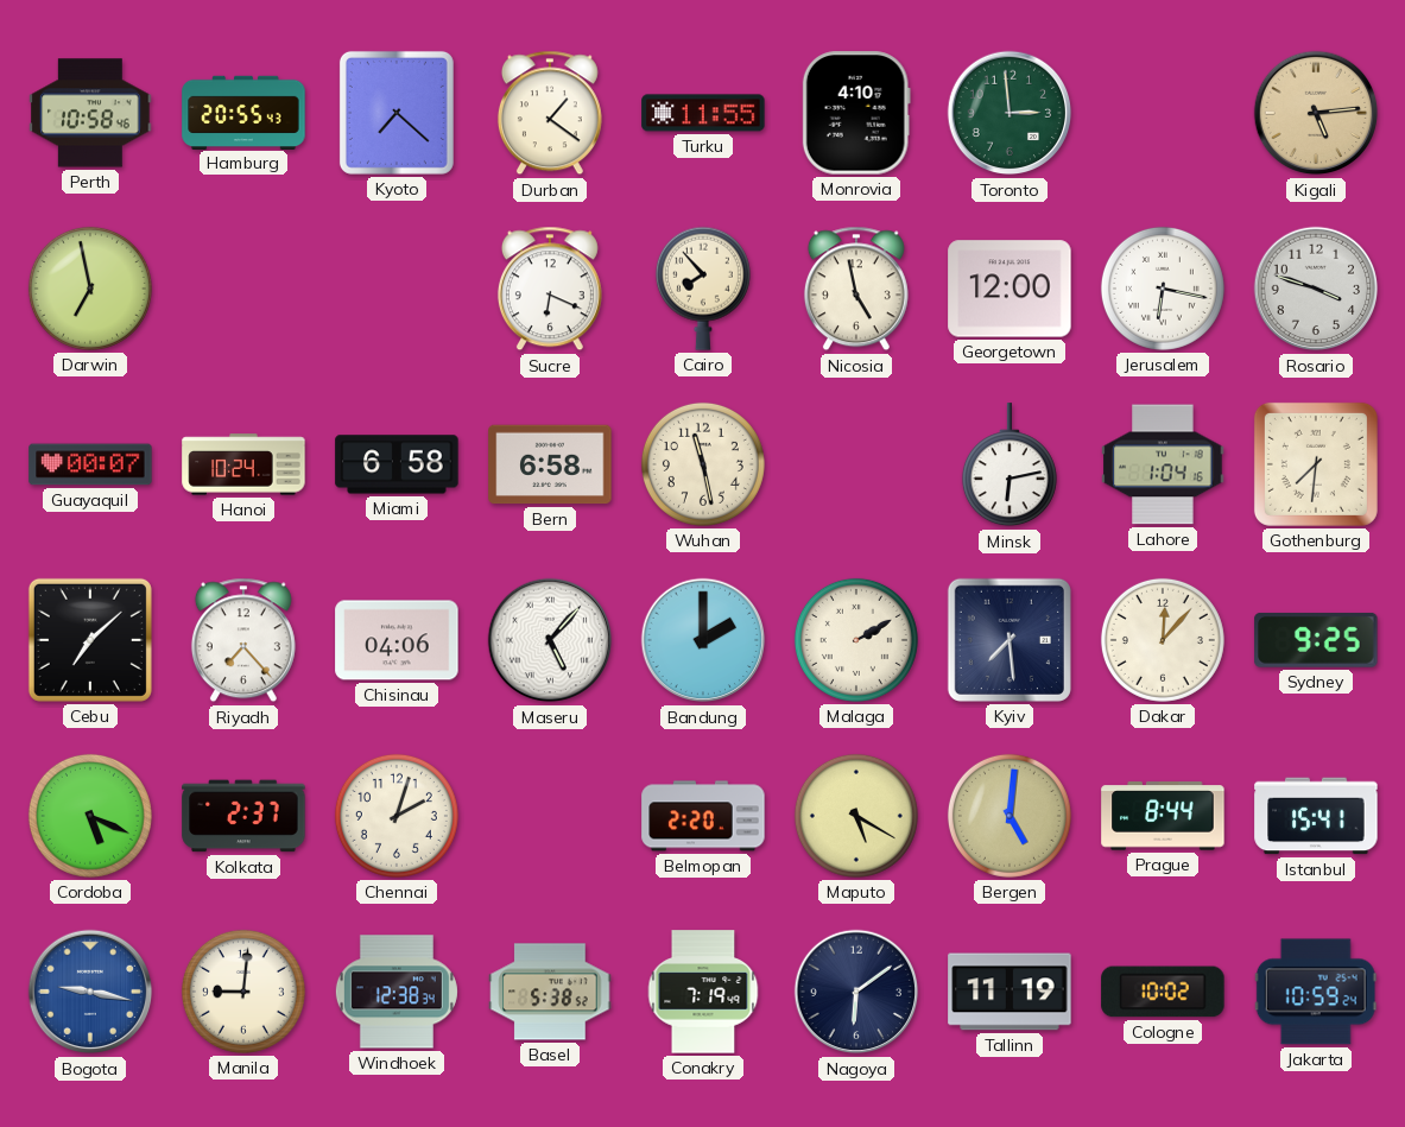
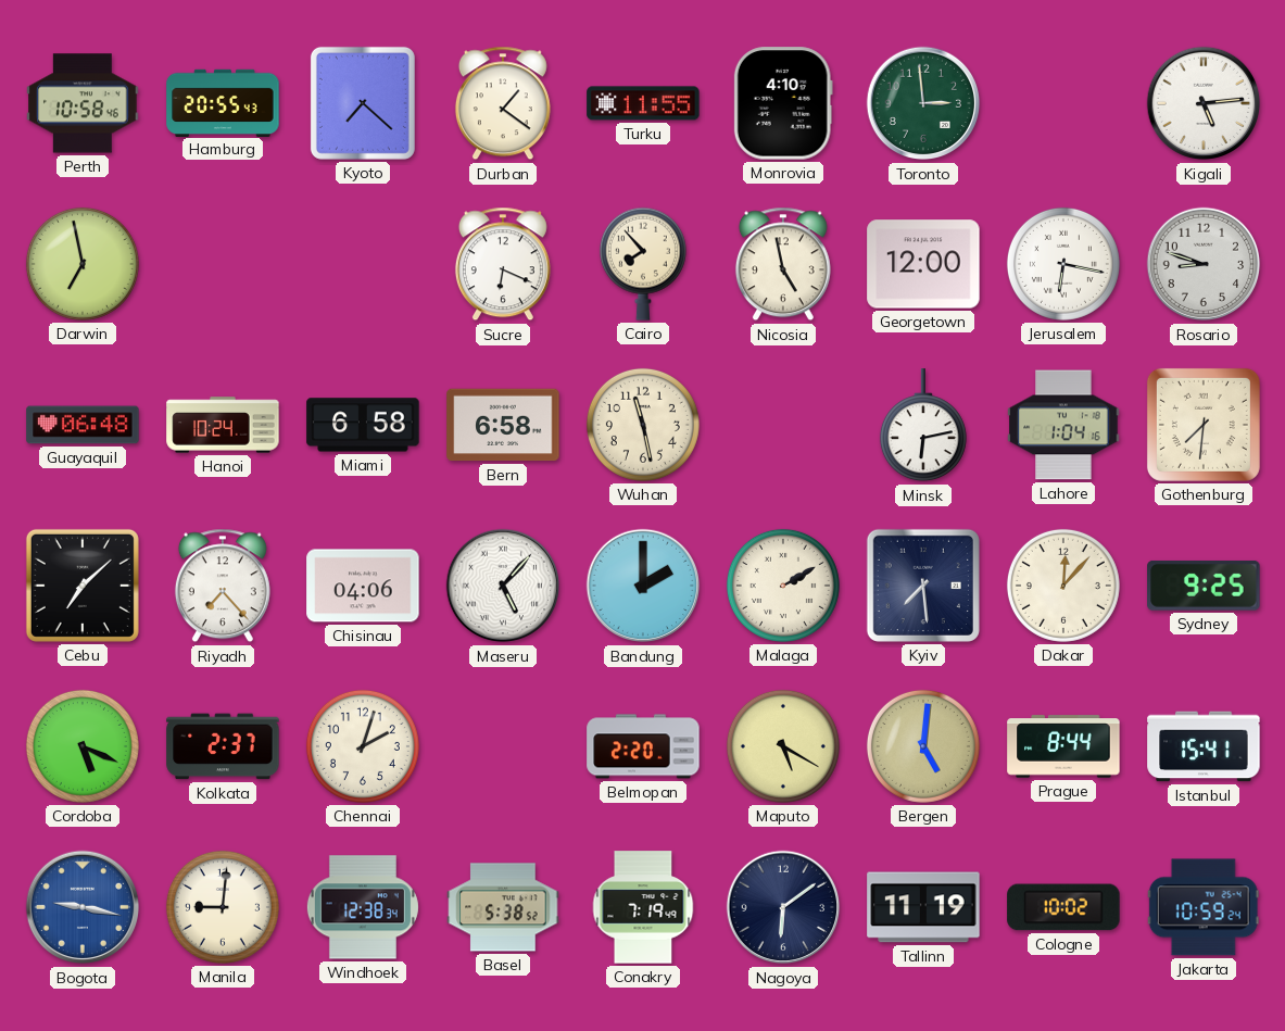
Kigali dial: champagne -> white (1204, 103)
Rosario: 3:48 -> 8:48 (1204, 264)
Guayaquil: 00:07 -> 06:48 (83, 425)
